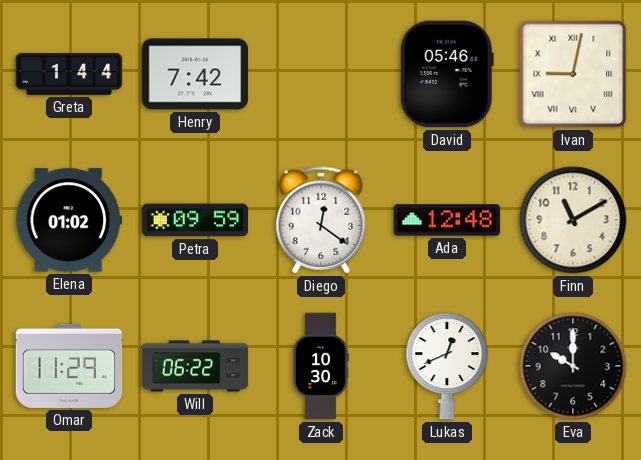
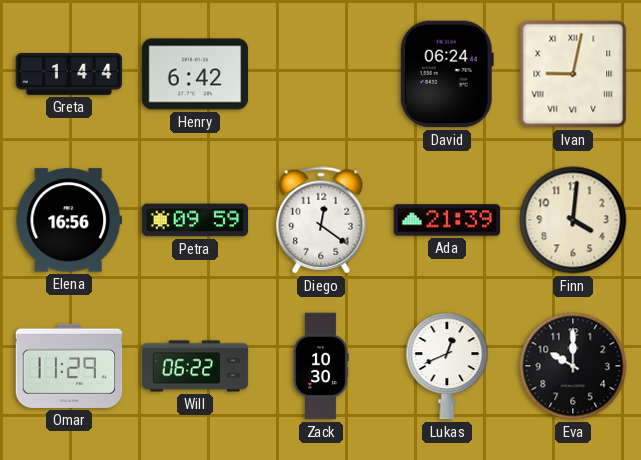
Henry: 7:42 -> 6:42 (195, 74)
David: 05:46 -> 06:24 (447, 74)
Elena: 01:02 -> 16:56 (69, 220)
Ada: 12:48 -> 21:39 (447, 220)
Finn: 11:10 -> 4:01 (573, 220)
